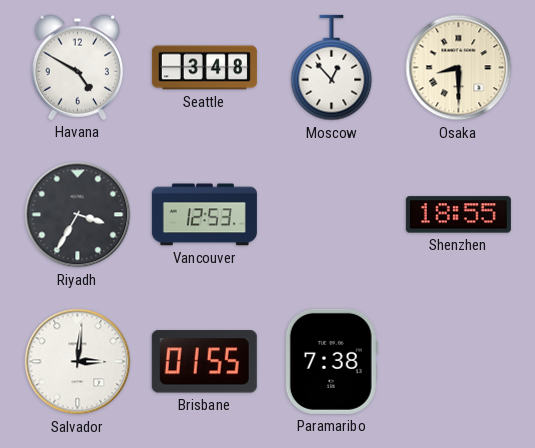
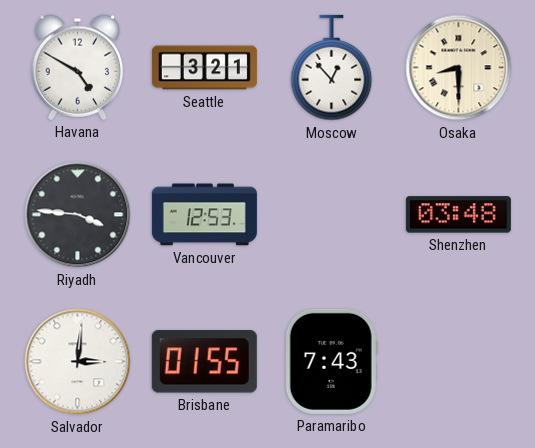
Seattle: 3:48 -> 3:21 (204, 68)
Riyadh: 3:35 -> 3:46 (78, 215)
Shenzhen: 18:55 -> 03:48 (458, 215)
Paramaribo: 7:38 -> 7:43 (331, 361)
